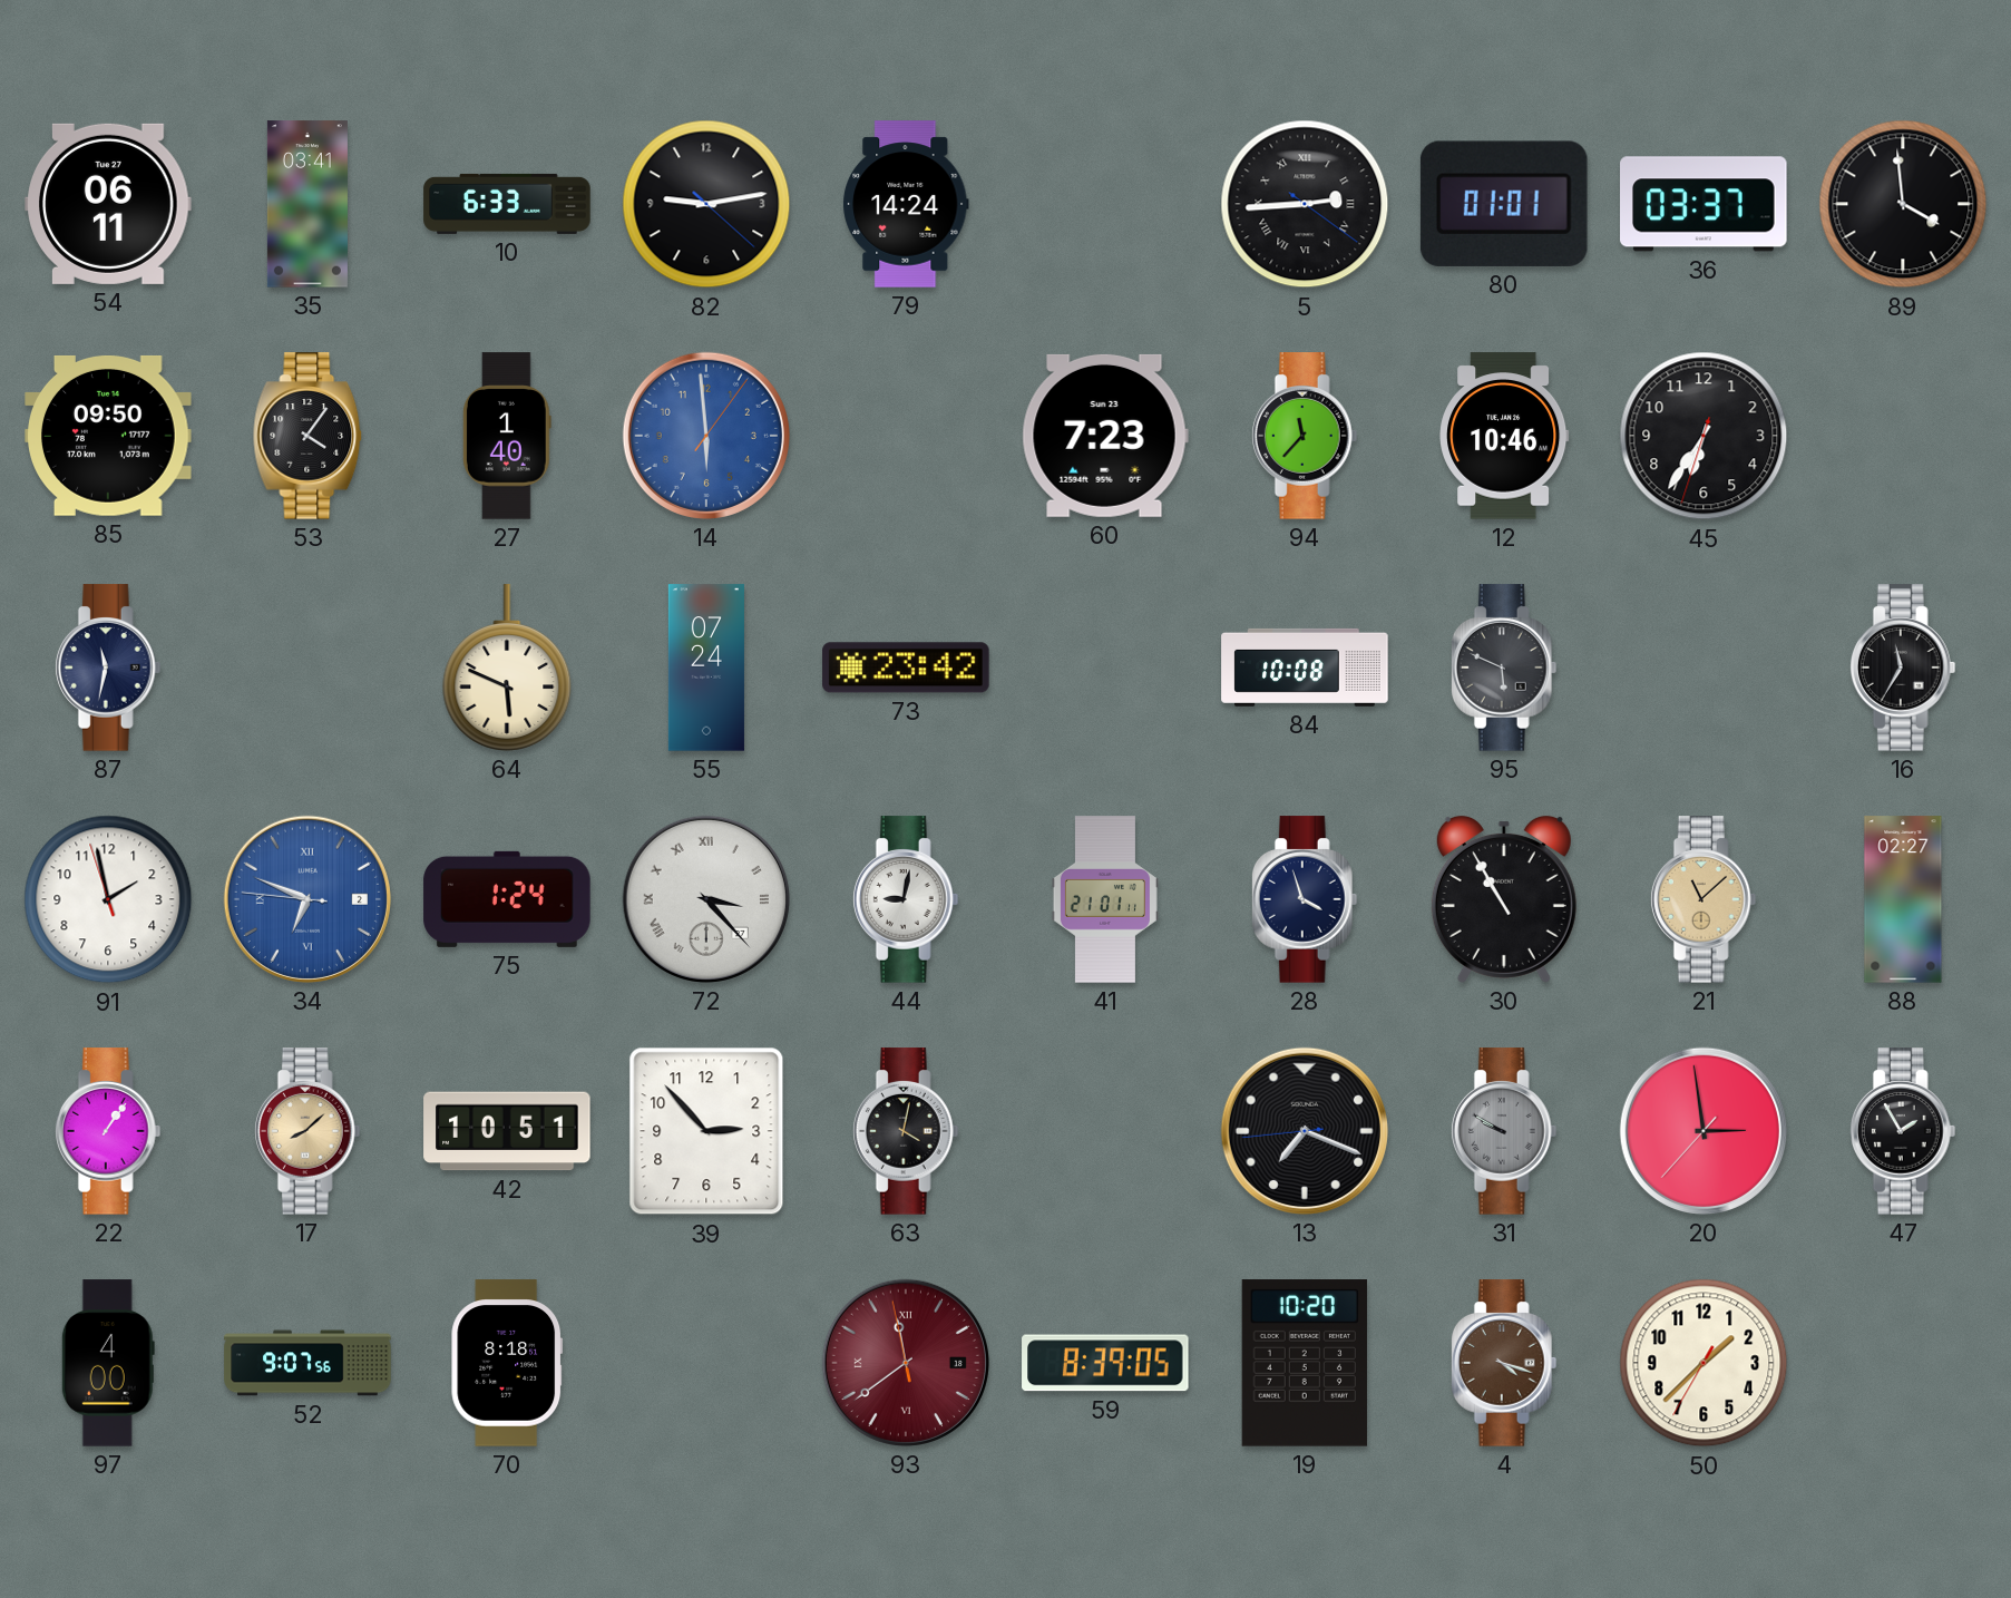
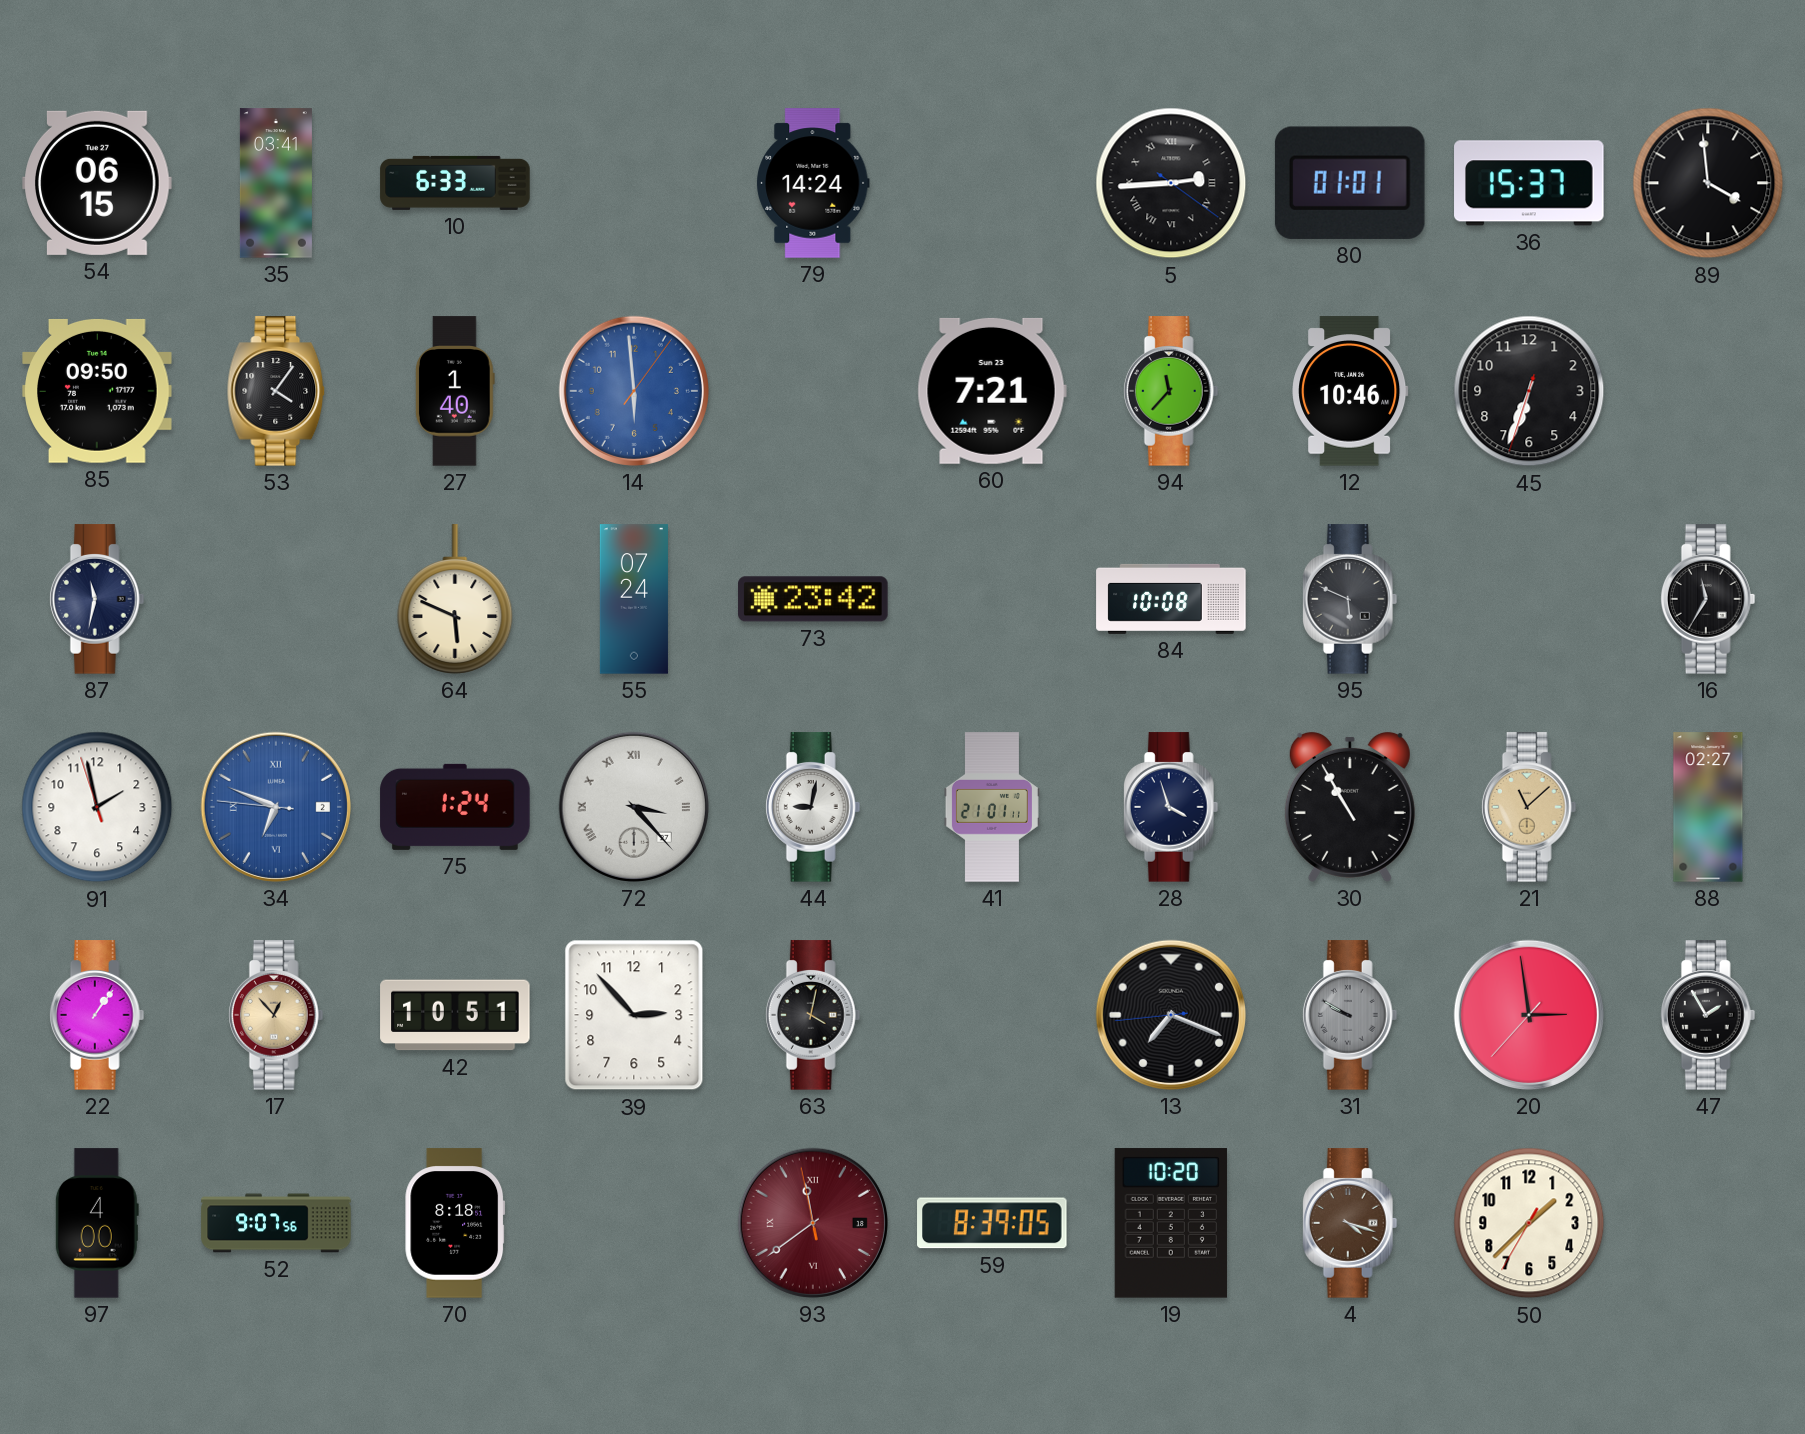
54: 06:11 -> 06:15 (97, 183)
82: 9:13 -> none (706, 204)
36: 03:37 -> 15:37 (1529, 183)
60: 7:23 -> 7:21 (992, 391)
45: 6:35 -> 6:33 (1529, 391)
17: 8:08 -> 12:53 (276, 1015)
